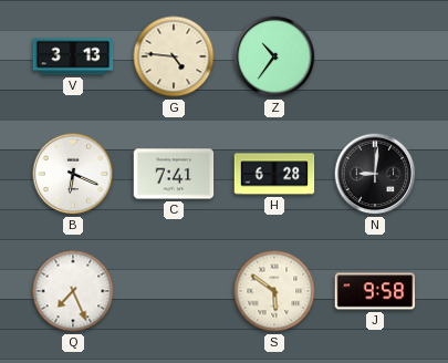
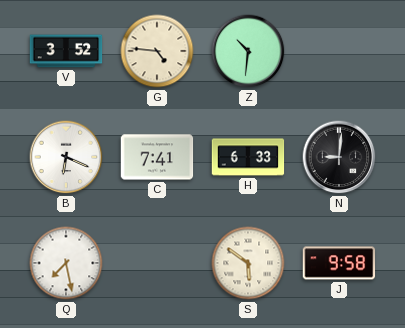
V: 3:13 -> 3:52 (66, 51)
Z: 10:36 -> 10:31 (248, 51)
H: 6:28 -> 6:33 (248, 157)
Q: 7:26 -> 7:28 (66, 263)
